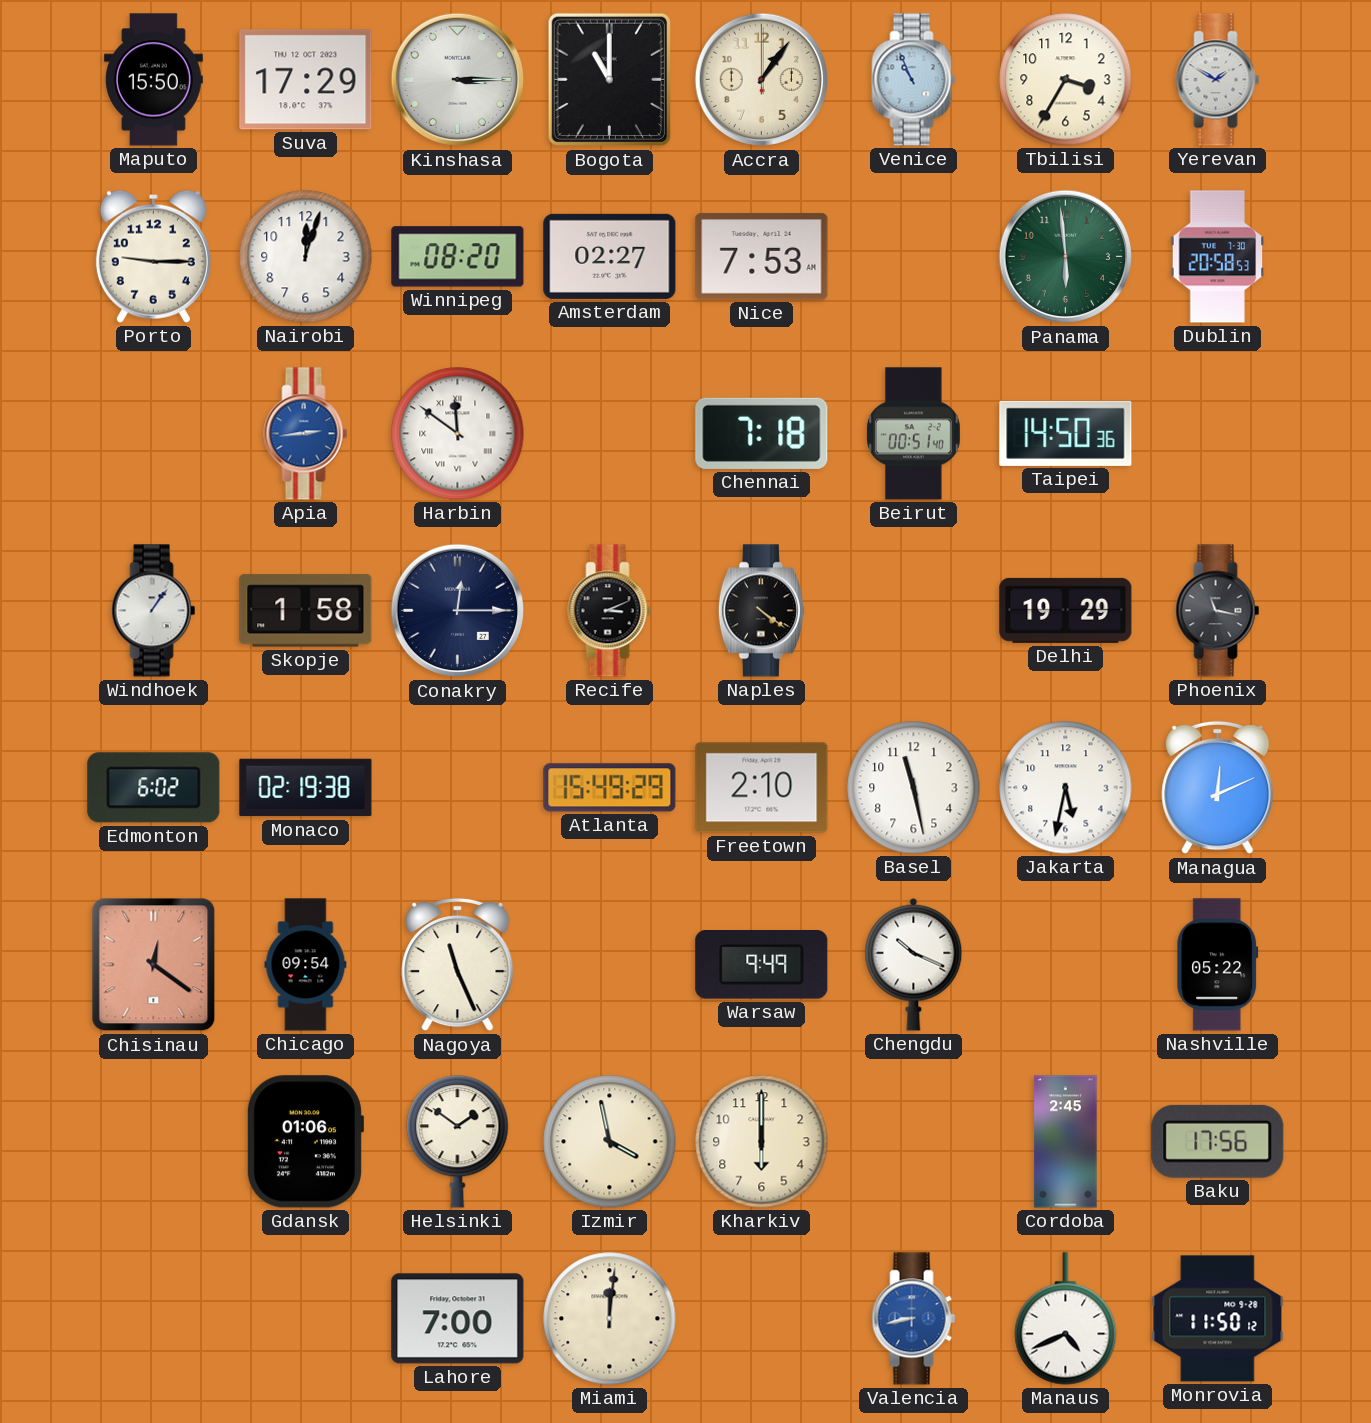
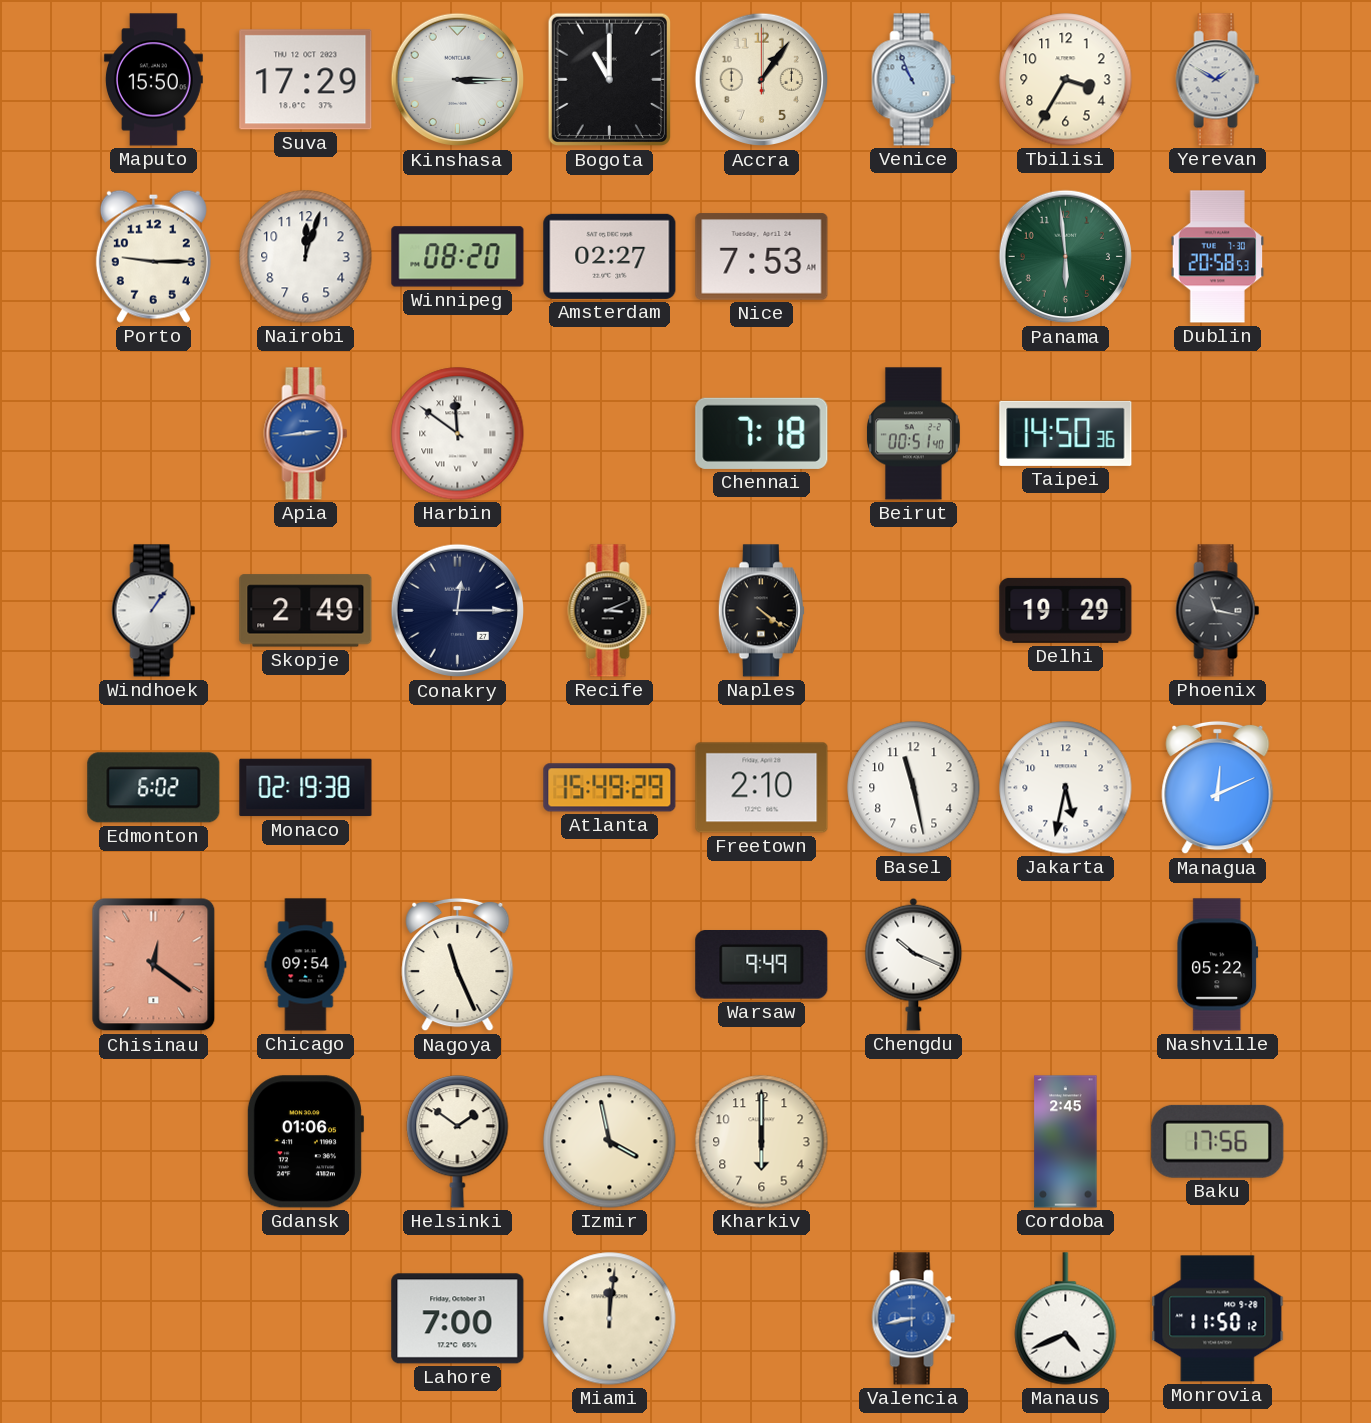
Skopje: 1:58 -> 2:49 (306, 611)
